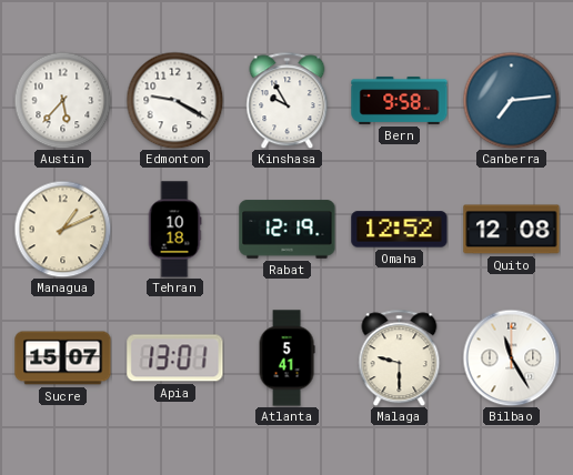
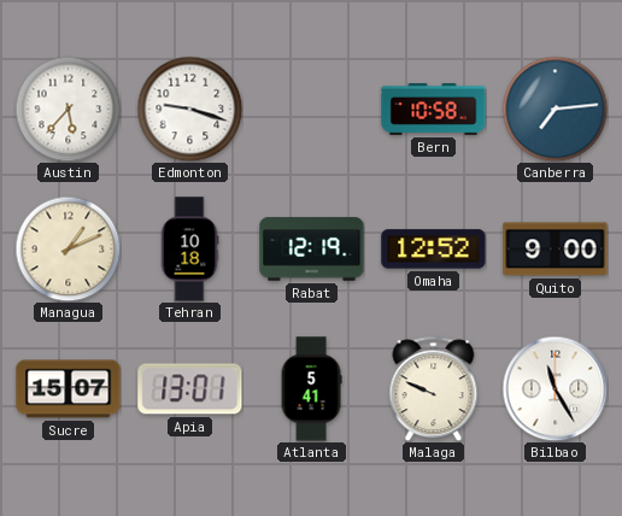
Edmonton: 9:20 -> 9:18 (189, 109)
Kinshasa: 9:55 -> none (288, 100)
Bern: 9:58 -> 10:58 (434, 109)
Quito: 12:08 -> 9:00 (556, 250)
Malaga: 9:30 -> 9:49 (434, 388)
